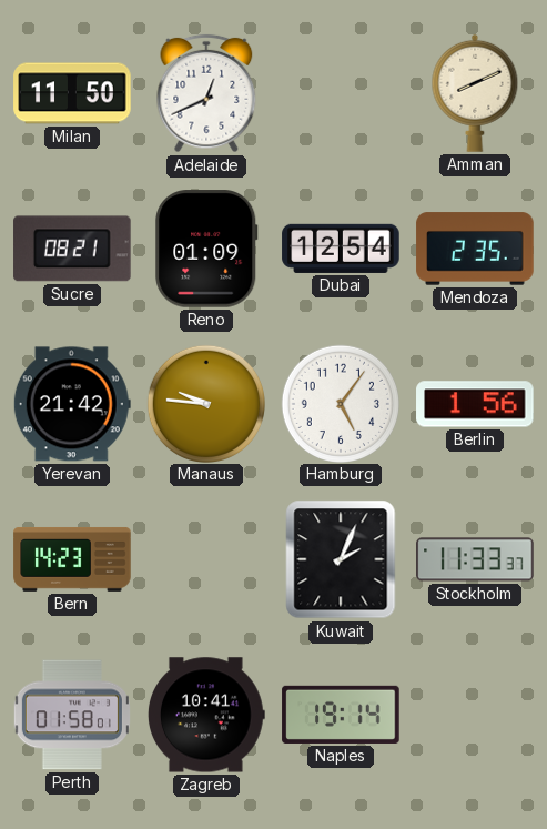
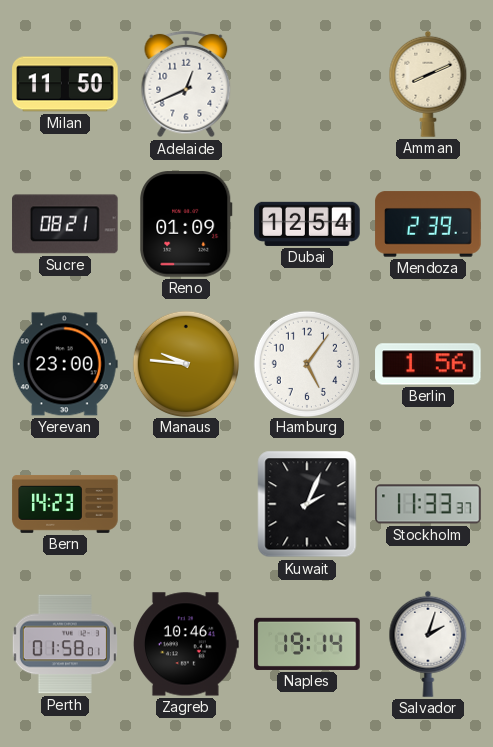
Mendoza: 2:35 -> 2:39 (428, 224)
Yerevan: 21:42 -> 23:00 (65, 364)
Zagreb: 10:41 -> 10:46 (187, 644)
Salvador: none -> 2:03 (428, 644)
